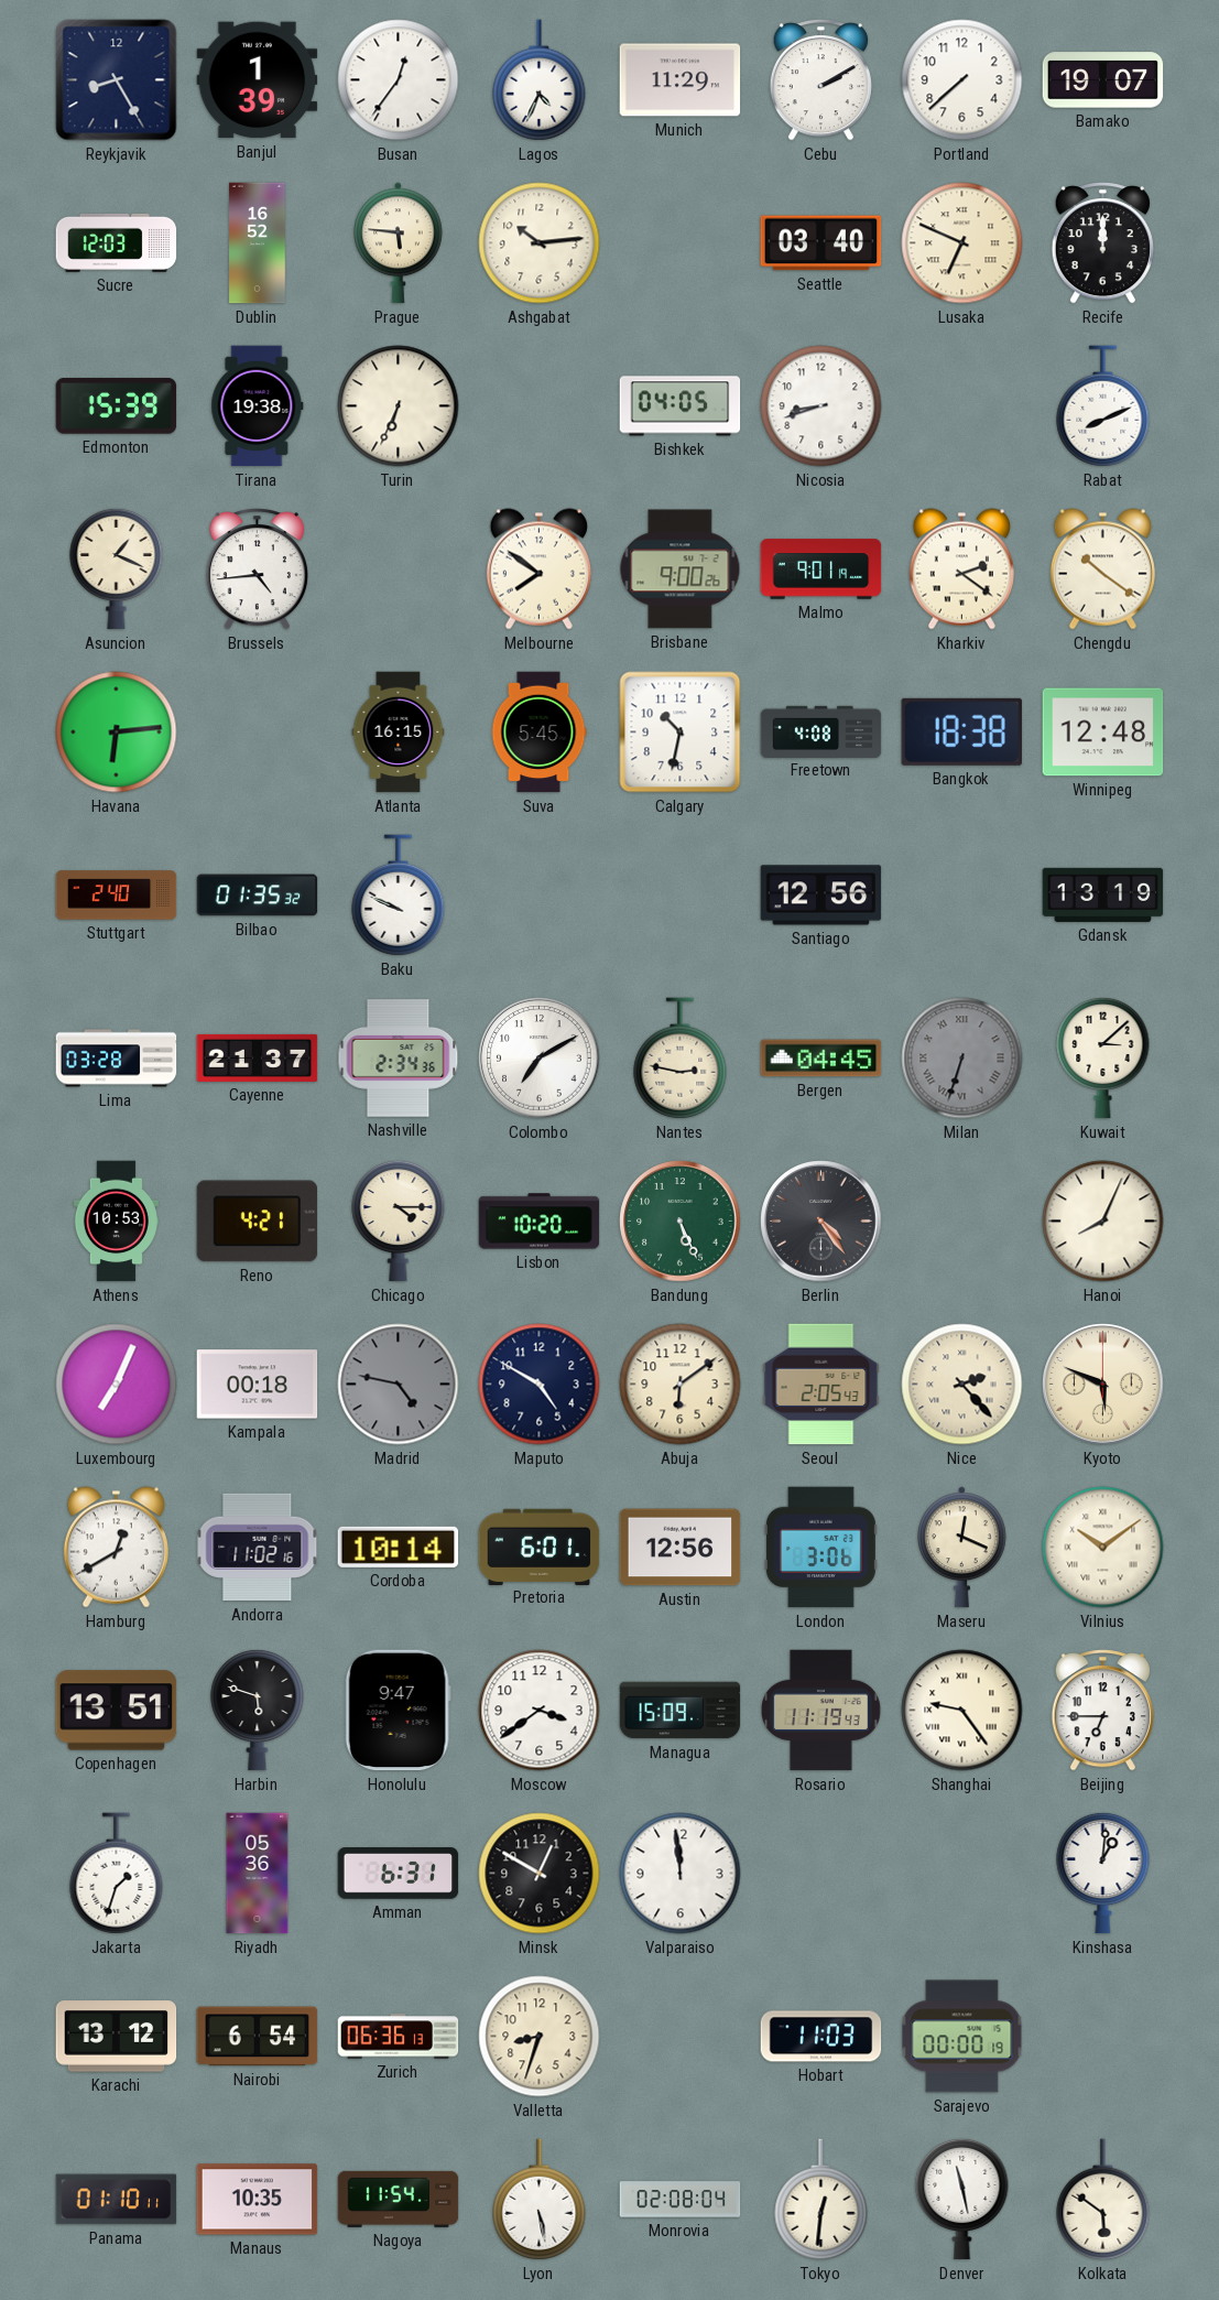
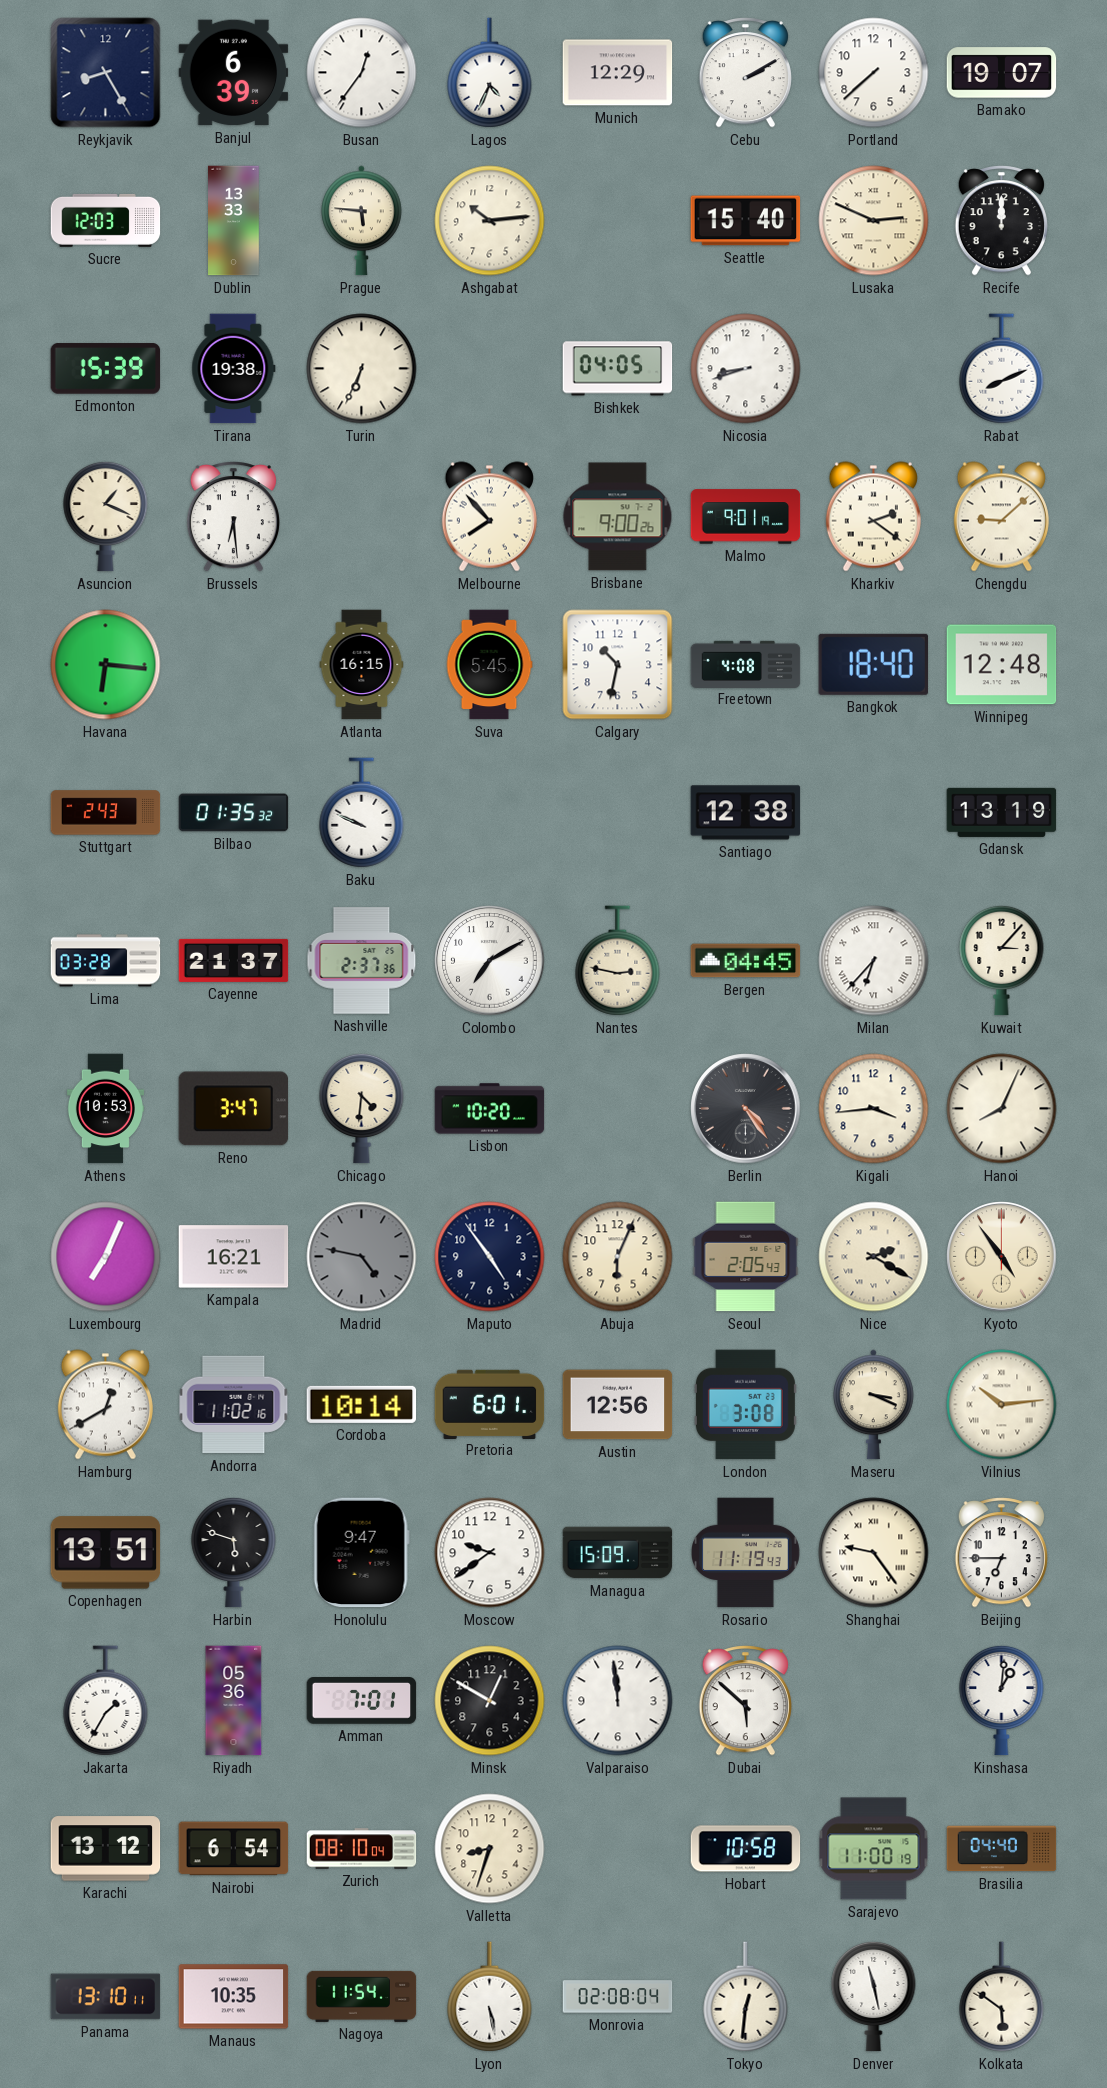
Banjul: 1:39 -> 6:39 (234, 73)
Munich: 11:29 -> 12:29 (618, 73)
Dublin: 16:52 -> 13:33 (234, 221)
Seattle: 03:40 -> 15:40 (746, 221)
Lusaka: 6:49 -> 2:49 (874, 221)
Brussels: 4:44 -> 6:29 (233, 517)
Melbourne: 7:51 -> 7:53 (489, 517)
Chengdu: 10:21 -> 9:08 (1001, 517)
Havana: 6:14 -> 6:16 (106, 665)
Bangkok: 18:38 -> 18:40 (873, 664)
Stuttgart: 2:40 -> 2:43 (106, 813)
Santiago: 12:56 -> 12:38 (746, 813)
Nashville: 2:34 -> 2:37 (362, 961)
Milan: 6:33 -> 6:37 (874, 961)
Milan dial: grey -> white (874, 961)
Kuwait: 3:08 -> 3:07 (1002, 960)
Reno: 4:21 -> 3:47 (234, 1109)
Chicago: 4:15 -> 4:31 (362, 1108)
Bandung: 5:26 -> none (681, 1222)
Kigali: none -> 3:44 (874, 1109)
Kampala: 00:18 -> 16:21 (234, 1257)
Maputo: 4:50 -> 4:54 (490, 1257)
Abuja: 6:09 -> 6:04 (618, 1257)
Nice: 2:23 -> 2:20 (874, 1257)
Kyoto: 5:49 -> 4:54 (1002, 1257)
London: 3:06 -> 3:08 (745, 1405)
Maseru: 12:19 -> 3:19 (874, 1405)
Vilnius: 10:09 -> 10:14 (1002, 1405)
Moscow: 3:39 -> 9:39 (490, 1553)
Jakarta: 1:33 -> 1:35 (106, 1701)
Amman: 6:31 -> 7:01 (362, 1701)
Dubai: none -> 5:52 (745, 1701)
Zurich: 06:36 -> 08:10 (362, 1849)
Hobart: 11:03 -> 10:58 (746, 1849)
Sarajevo: 00:00 -> 11:00 (874, 1849)
Brasilia: none -> 04:40 (1002, 1849)
Panama: 01:10 -> 13:10 (106, 1997)
